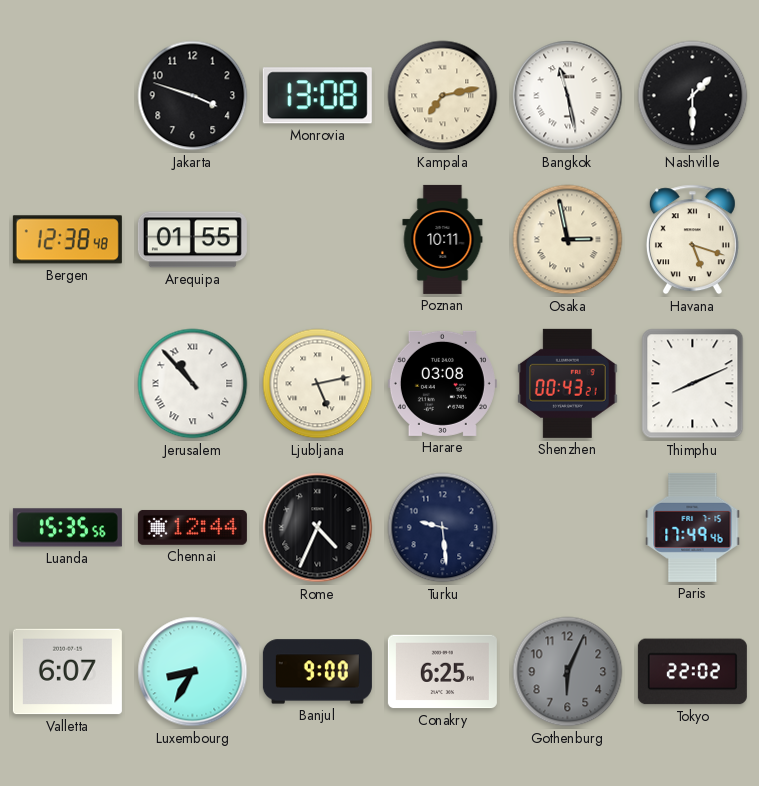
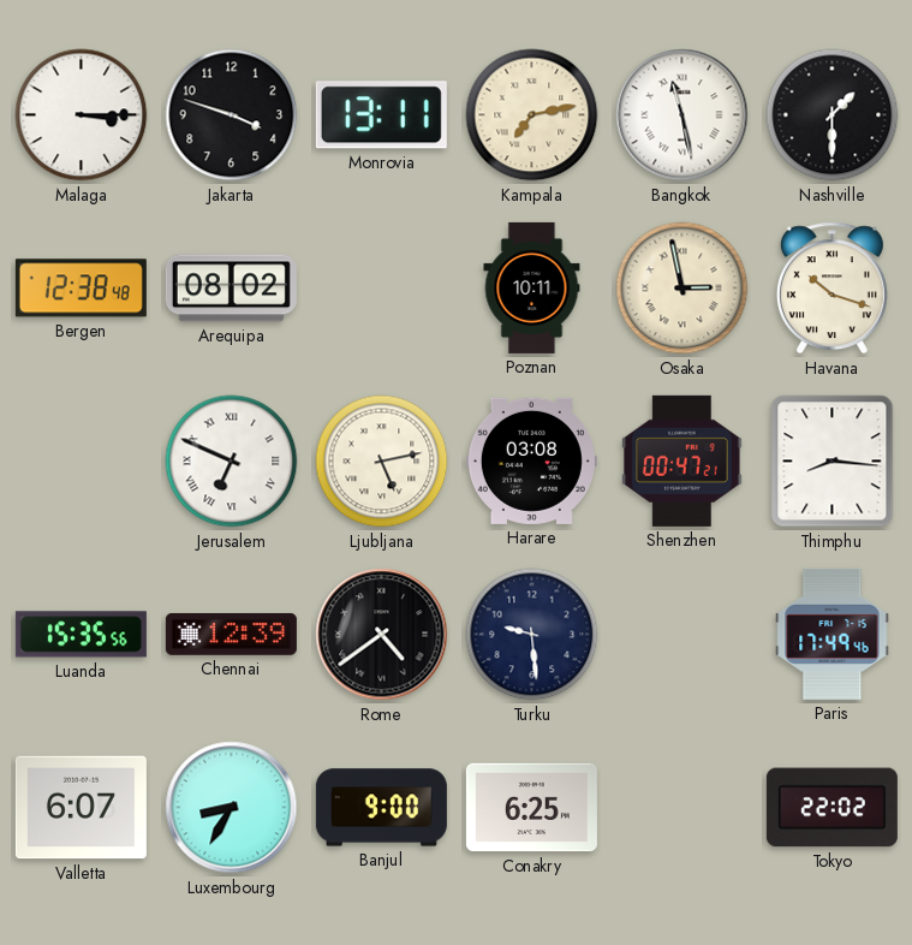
Malaga: none -> 3:15 (82, 115)
Monrovia: 13:08 -> 13:11 (381, 115)
Arequipa: 01:55 -> 08:02 (231, 289)
Havana: 5:18 -> 10:18 (831, 289)
Jerusalem: 10:53 -> 6:49 (232, 462)
Shenzhen: 00:43 -> 00:47 (682, 460)
Thimphu: 8:11 -> 8:16 (833, 462)
Chennai: 12:44 -> 12:39 (231, 635)
Rome: 4:34 -> 4:39 (382, 635)
Gothenburg: 6:04 -> none (568, 672)
